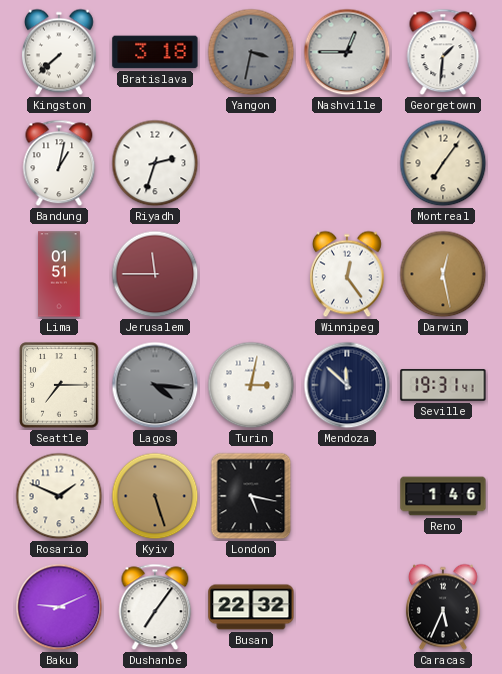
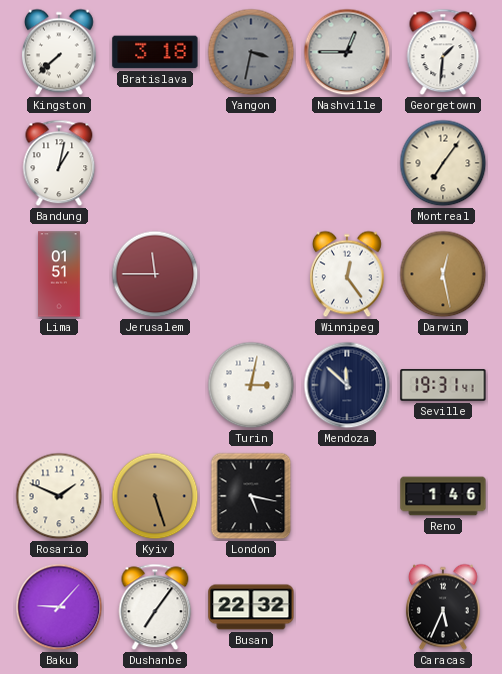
Riyadh: 2:33 -> none (155, 163)
Seattle: 7:15 -> none (59, 385)
Lagos: 4:16 -> none (155, 385)
Baku: 9:11 -> 9:07 (59, 607)
